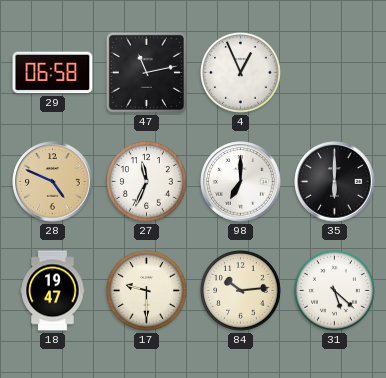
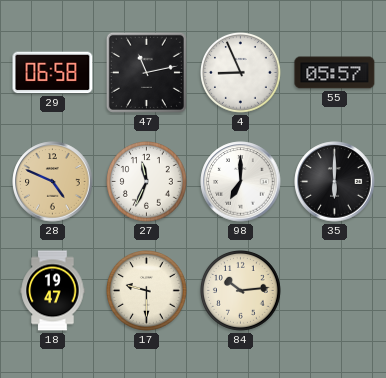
4: 12:56 -> 8:56 (241, 73)
55: none -> 05:57 (335, 73)
31: 5:22 -> none (335, 291)
